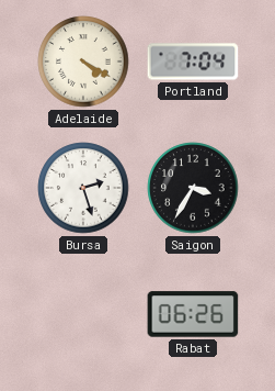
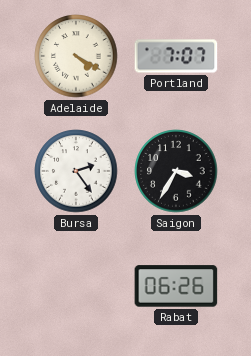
Portland: 7:04 -> 7:07 (176, 56)
Bursa: 2:27 -> 2:24 (76, 171)
